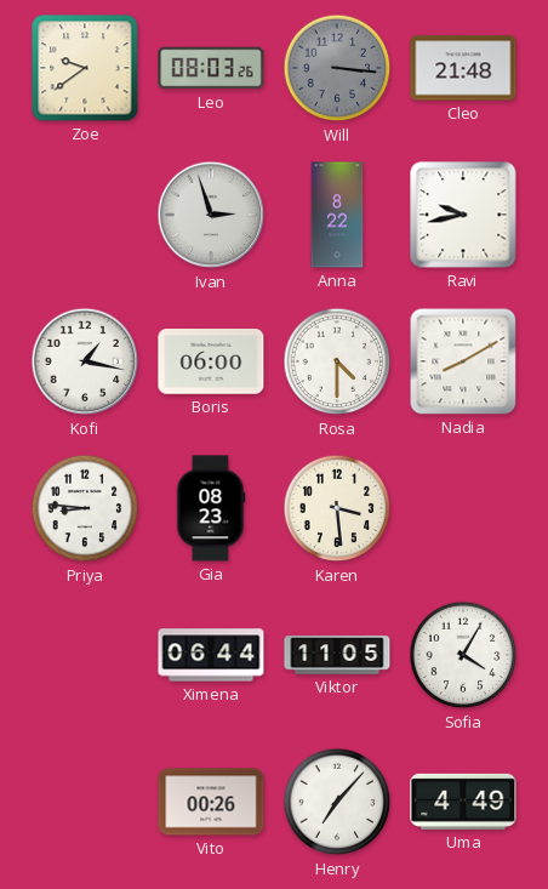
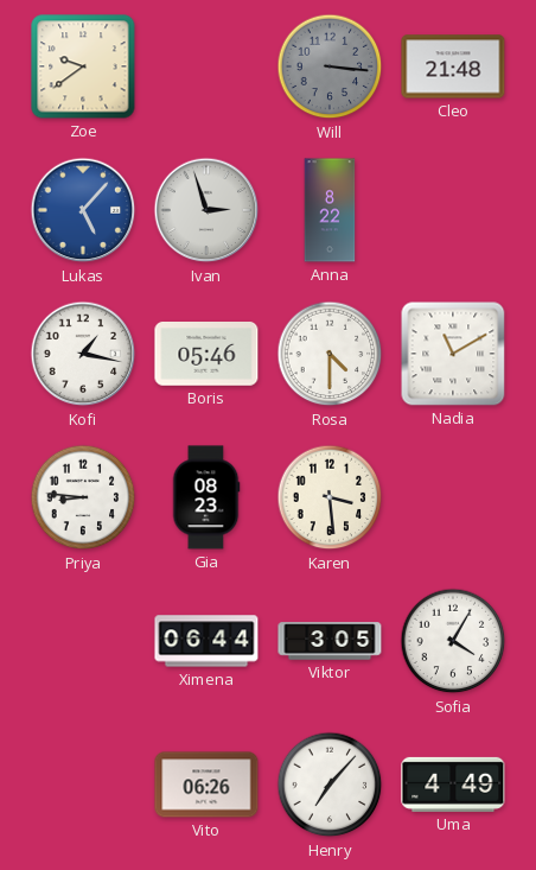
Leo: 08:03 -> none (211, 68)
Lukas: none -> 5:07 (83, 210)
Ravi: 9:43 -> none (463, 215)
Boris: 06:00 -> 05:46 (206, 354)
Nadia: 8:10 -> 11:10 (453, 354)
Viktor: 11:05 -> 3:05 (330, 641)
Vito: 00:26 -> 06:26 (206, 785)
